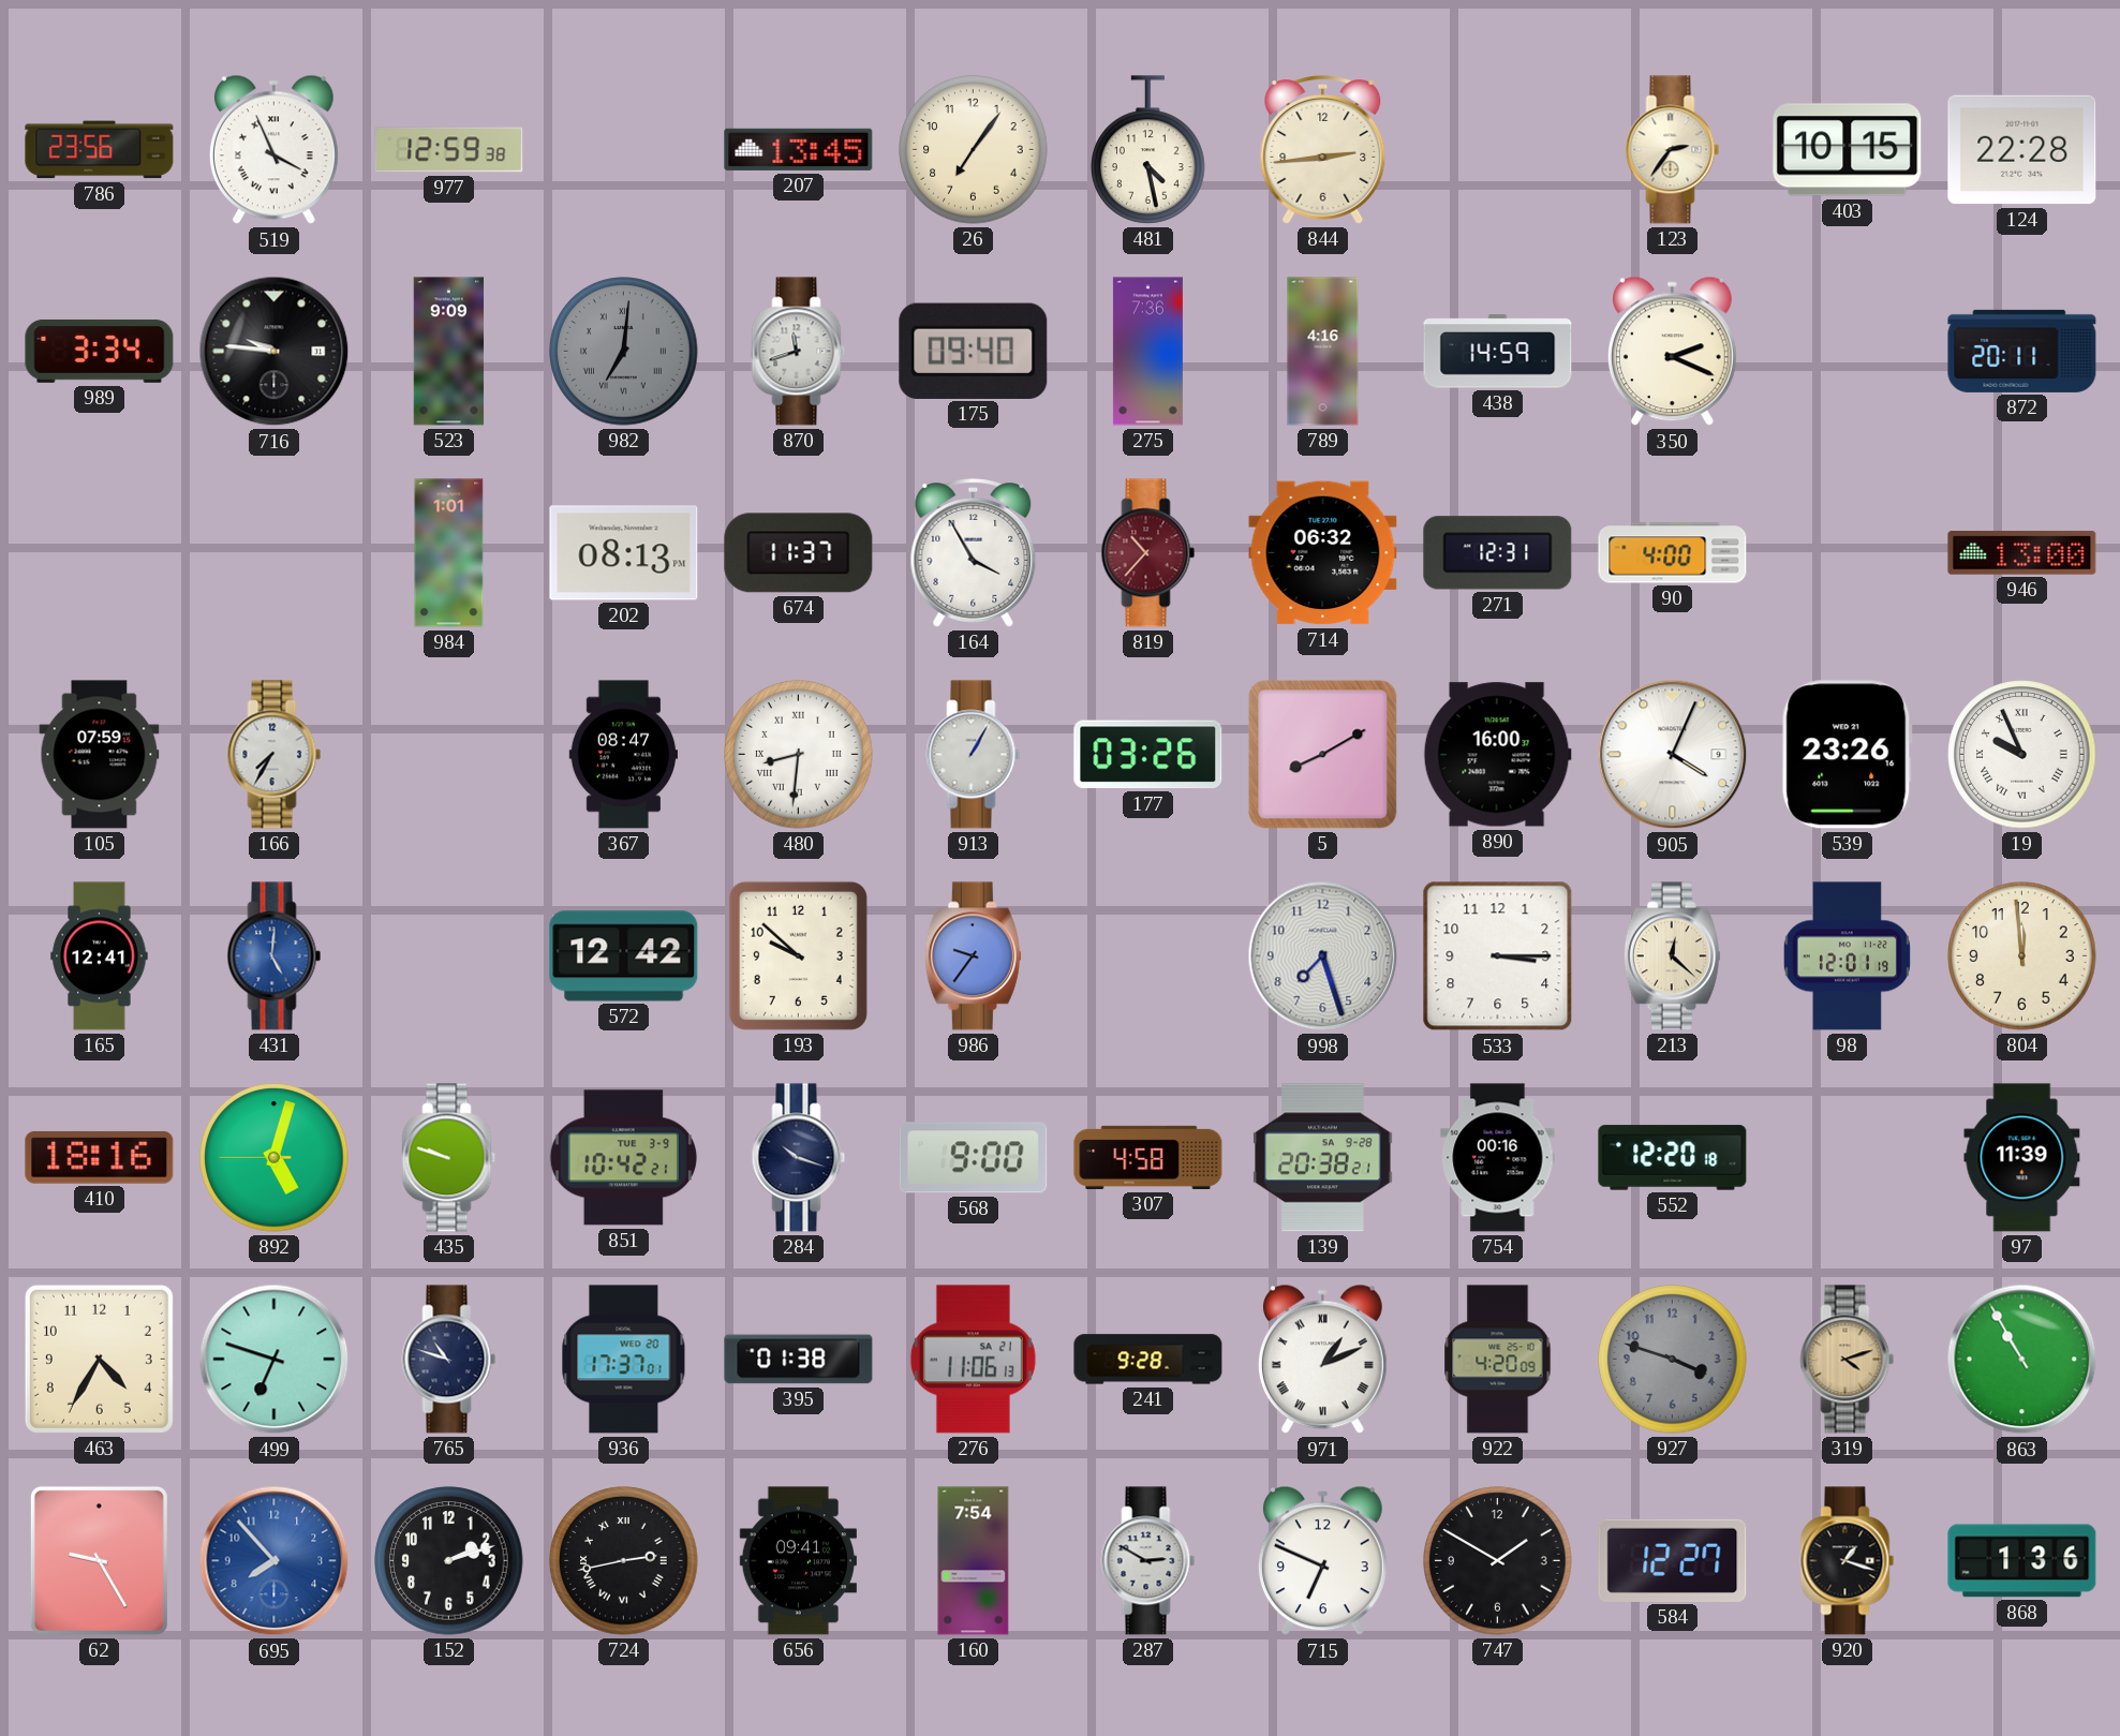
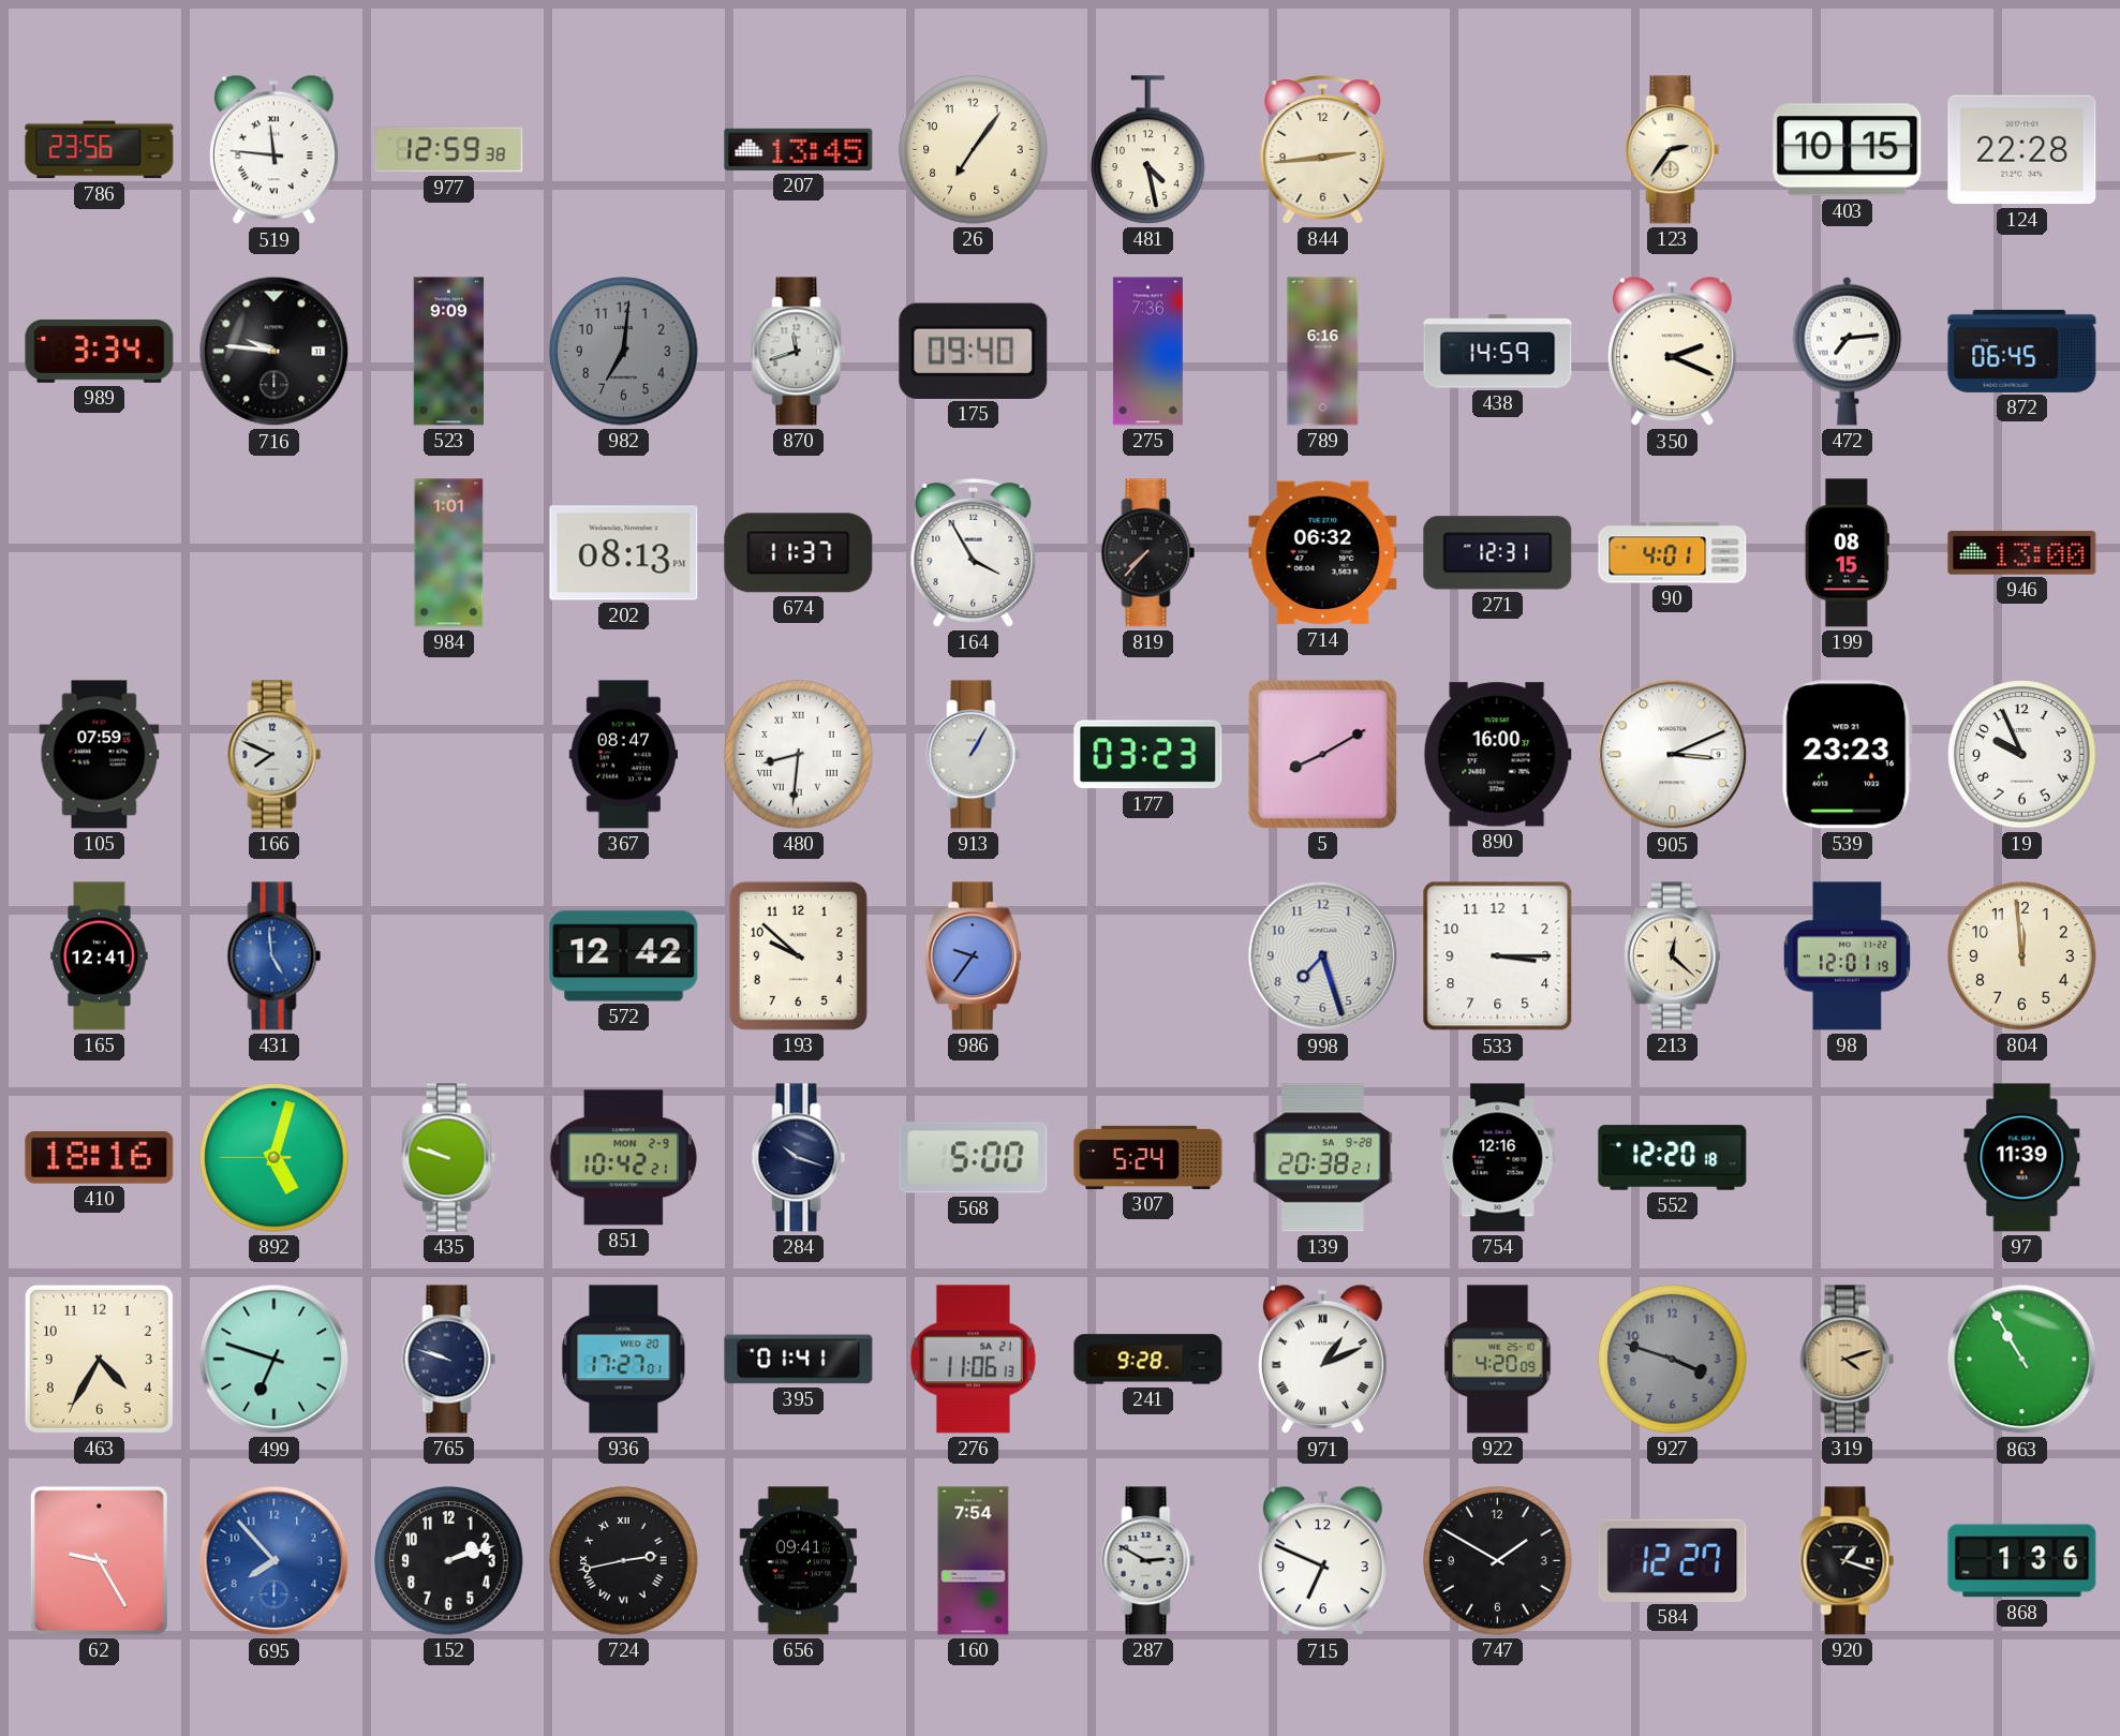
519: 3:56 -> 11:46 (273, 150)
982 numerals: Roman -> Arabic (624, 352)
789: 4:16 -> 6:16 (1323, 352)
472: none -> 7:14 (1848, 351)
872: 20:11 -> 06:45 (2022, 351)
819: 10:37 -> 7:37 (1148, 553)
819 dial: burgundy -> black (1148, 553)
90: 4:00 -> 4:01 (1673, 553)
199: none -> 08:15 (1847, 553)
166: 7:35 -> 7:49 (275, 755)
177: 03:26 -> 03:23 (1148, 755)
905: 4:04 -> 3:11 (1673, 755)
539: 23:26 -> 23:23 (1848, 755)
19 numerals: Roman -> Arabic (2022, 755)
431: 5:01 -> 4:59 (275, 956)
851 date: TUE 3-9 -> MON 2-9 (623, 1158)
568: 9:00 -> 5:00 (974, 1158)
307: 4:58 -> 5:24 (1148, 1157)
754: 00:16 -> 12:16 (1498, 1158)
765: 10:48 -> 9:48 (449, 1360)
936: 17:37 -> 17:27 (624, 1360)
395: 01:38 -> 01:41 (799, 1360)
